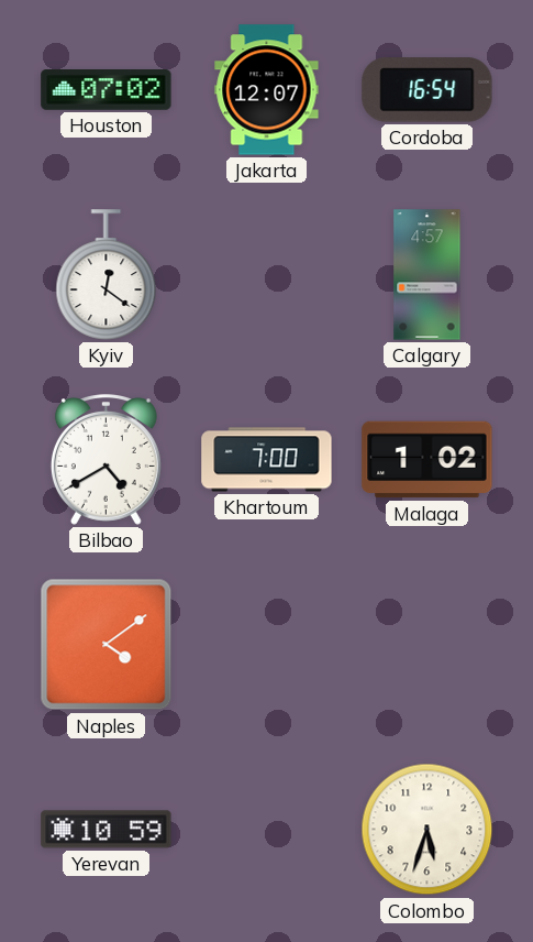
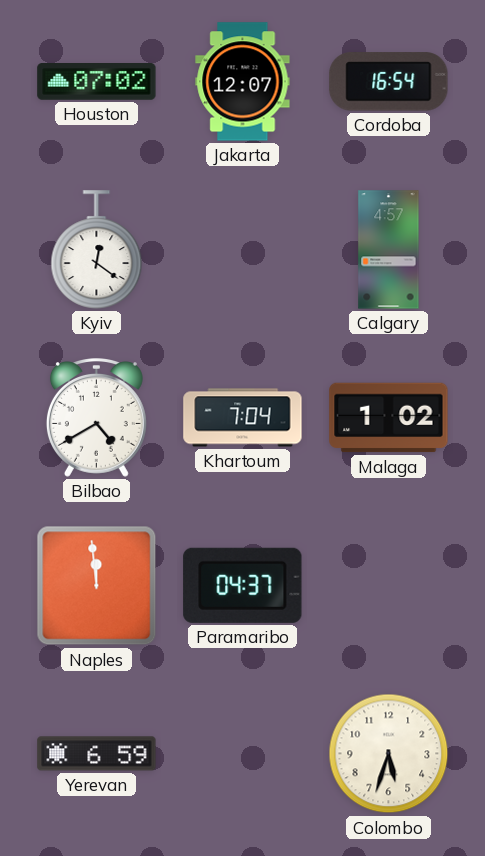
Khartoum: 7:00 -> 7:04 (243, 418)
Naples: 4:09 -> 11:59 (97, 586)
Paramaribo: none -> 04:37 (243, 585)
Yerevan: 10:59 -> 6:59 (97, 754)
